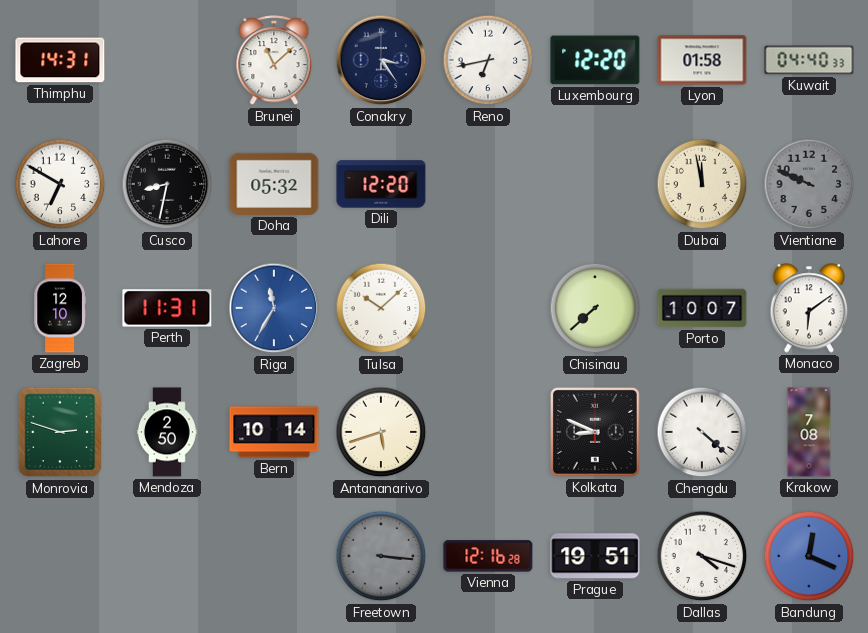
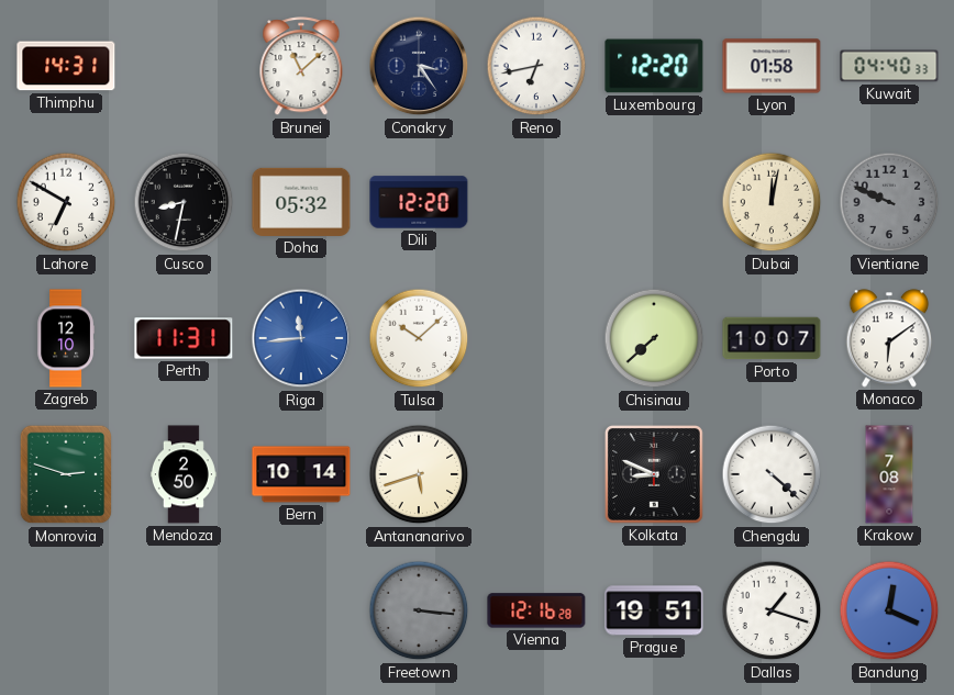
Dubai: 11:58 -> 12:02 (772, 202)
Riga: 11:35 -> 11:44 (301, 338)
Dallas: 4:18 -> 1:18 (772, 610)
